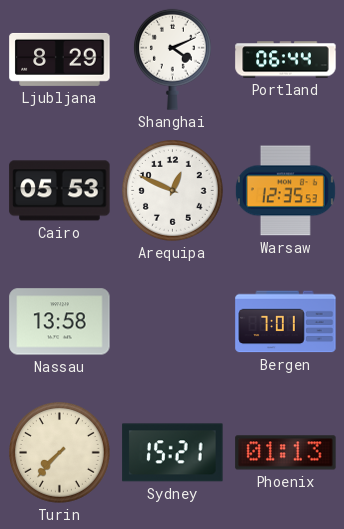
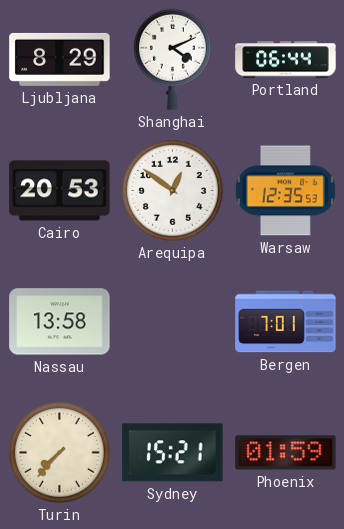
Cairo: 05:53 -> 20:53 (60, 191)
Arequipa: 12:49 -> 12:51 (173, 191)
Phoenix: 01:13 -> 01:59 (286, 453)
